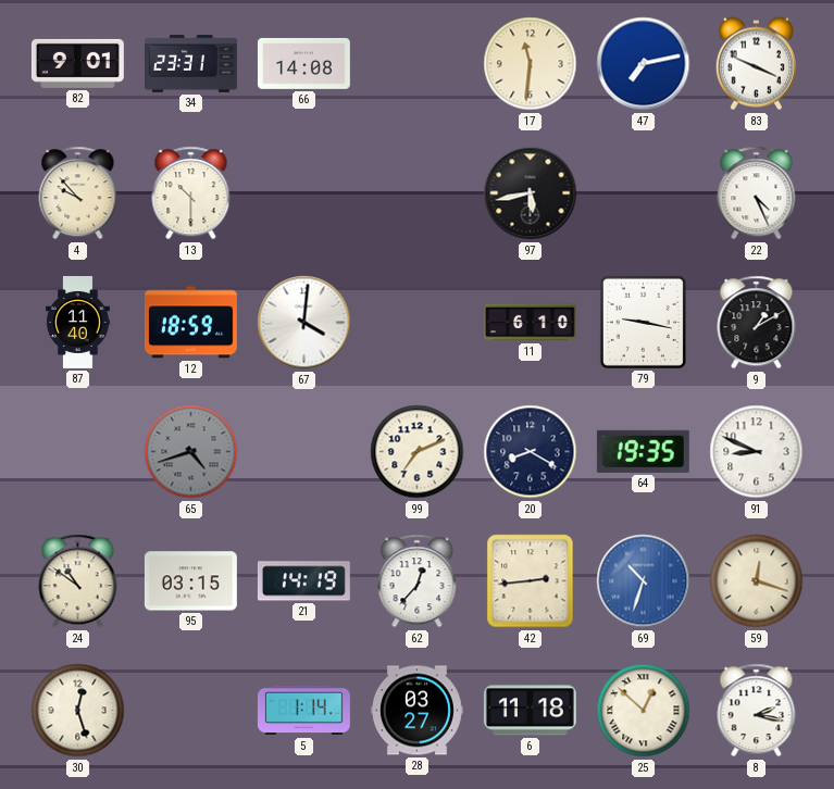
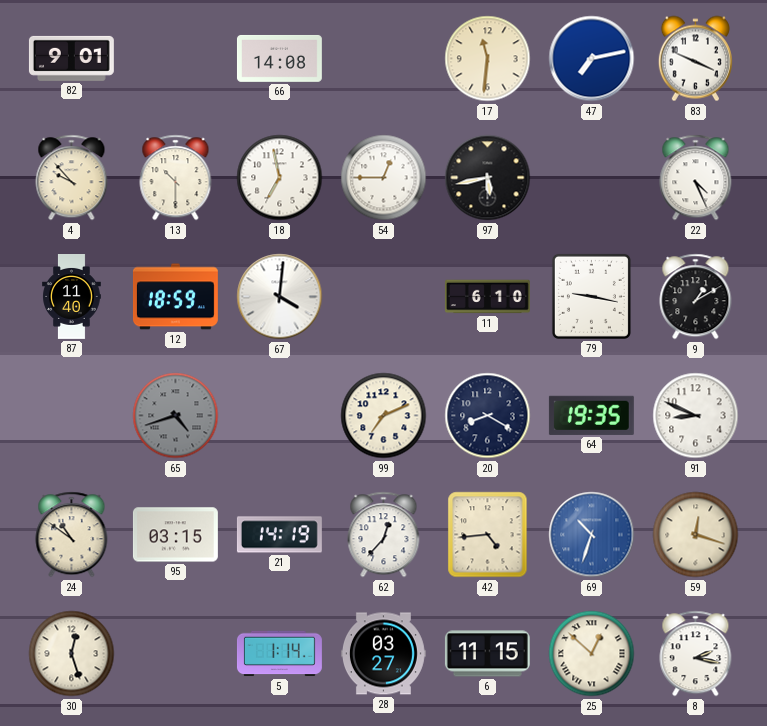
34: 23:31 -> none (191, 64)
18: none -> 6:58 (280, 178)
54: none -> 12:45 (384, 178)
42: 2:44 -> 4:44 (488, 535)
6: 11:18 -> 11:15 (487, 654)
